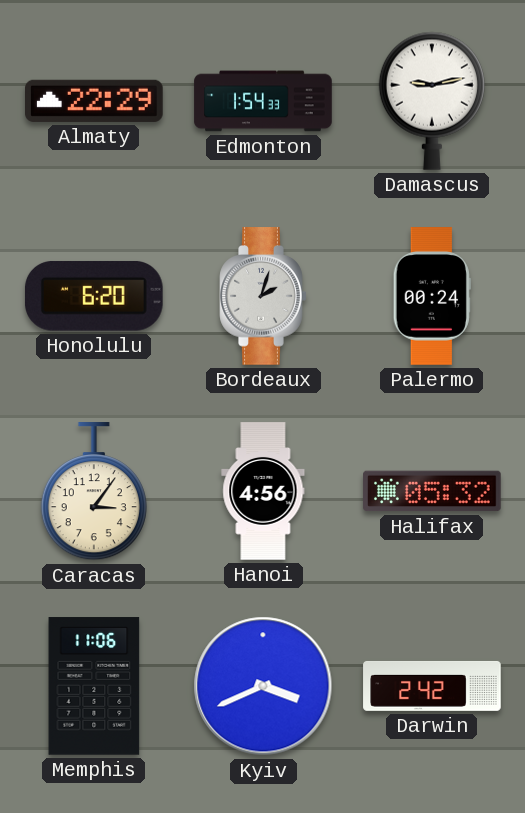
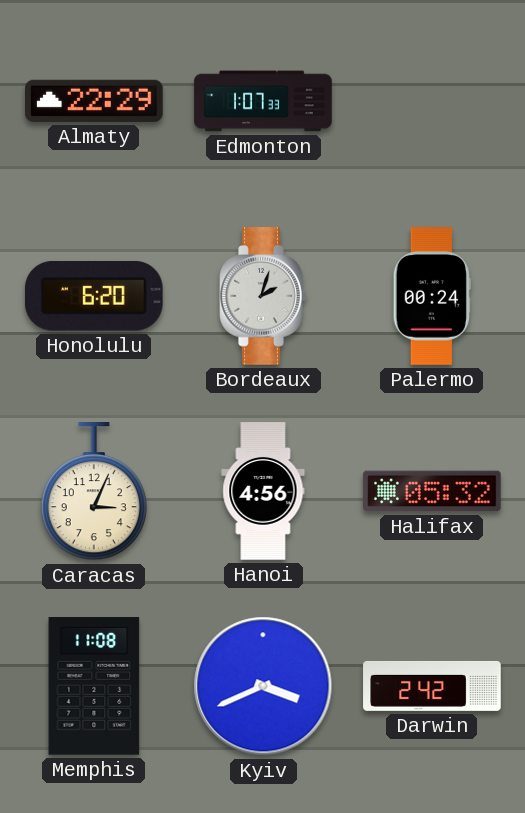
Edmonton: 1:54 -> 1:07 (263, 101)
Damascus: 9:13 -> none (432, 101)
Caracas: 3:06 -> 3:04 (94, 492)
Memphis: 11:06 -> 11:08 (94, 686)
